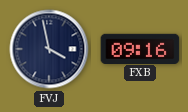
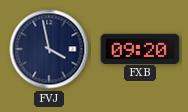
FXB: 09:16 -> 09:20 (140, 48)
